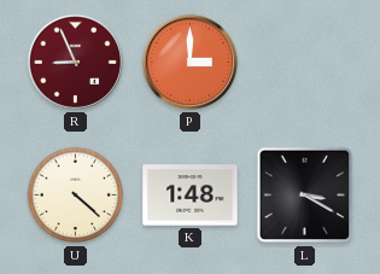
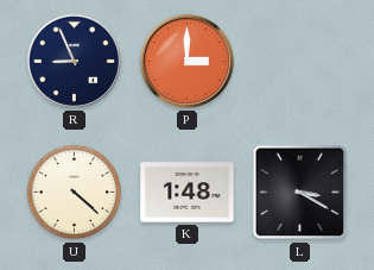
R dial: burgundy -> navy (74, 61)
